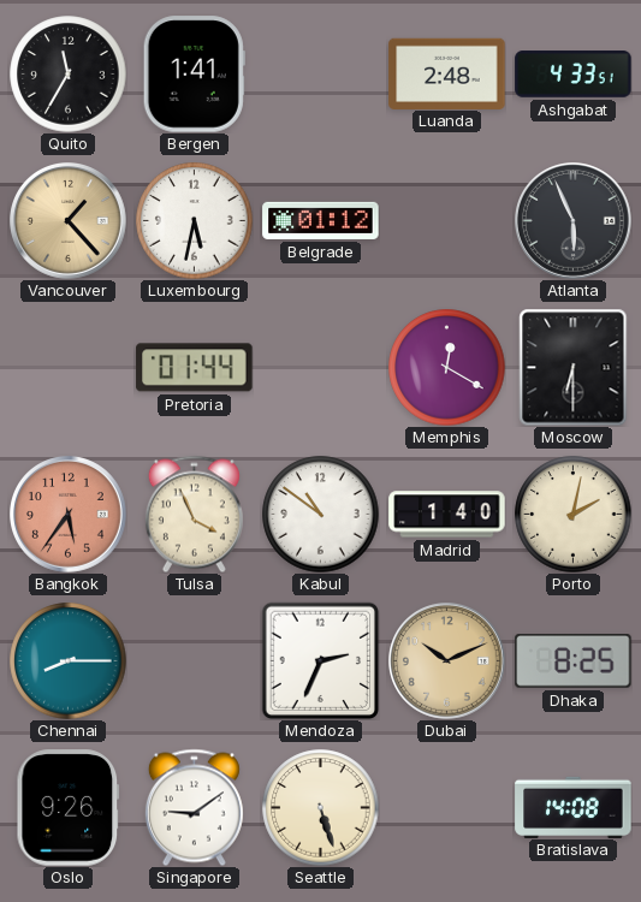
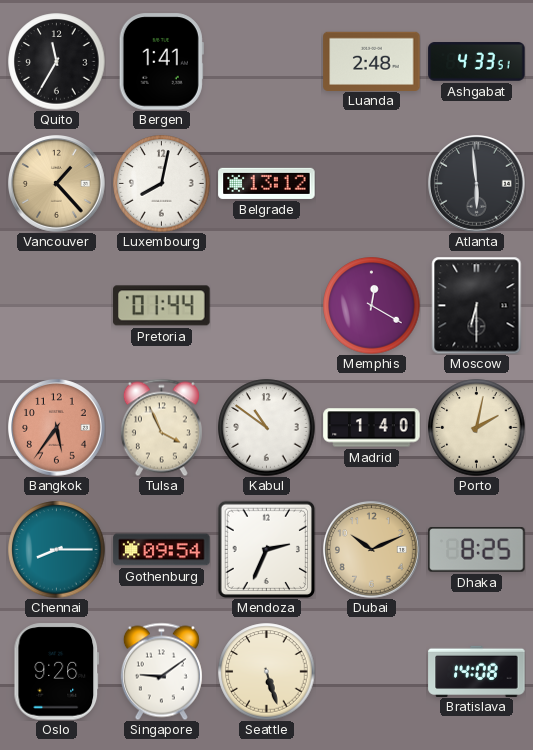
Luxembourg: 5:32 -> 8:02 (162, 184)
Belgrade: 01:12 -> 13:12 (267, 183)
Atlanta: 5:56 -> 5:59 (477, 184)
Gothenburg: none -> 09:54 (162, 550)
